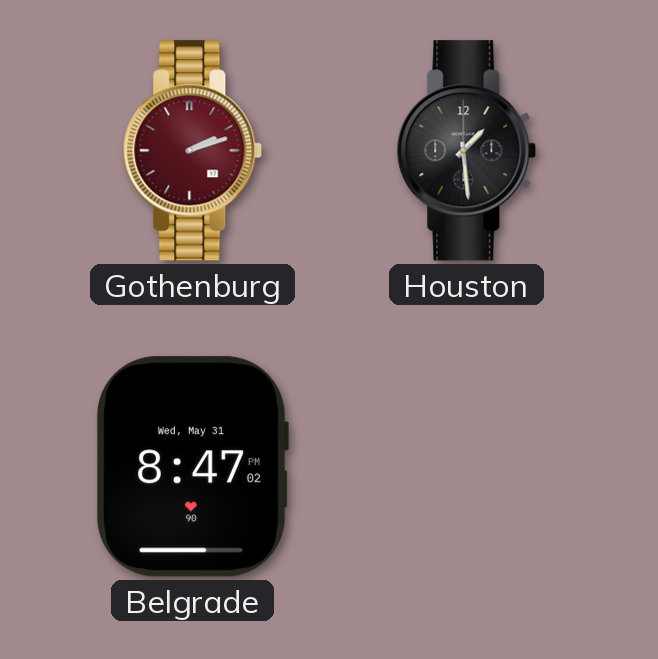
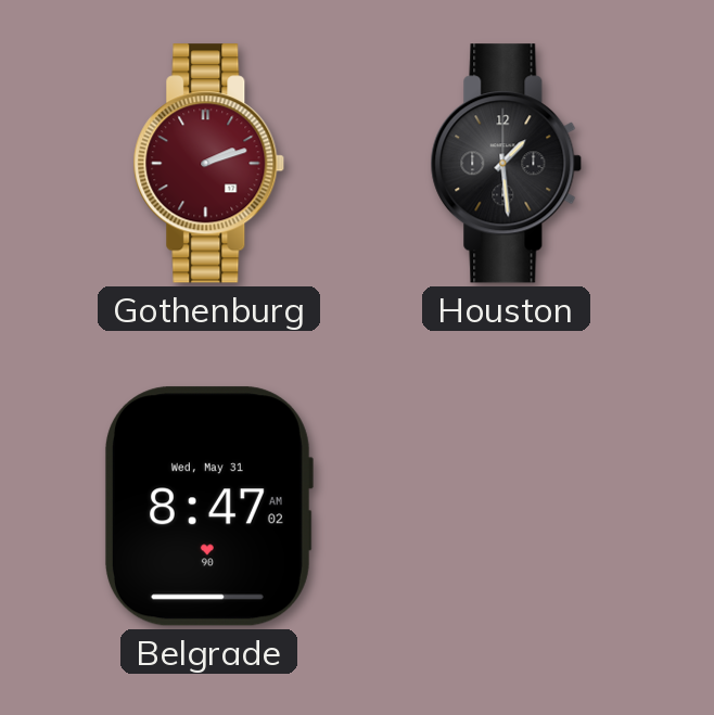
Belgrade: 8:47:02 PM -> 8:47:02 AM (208, 507)
